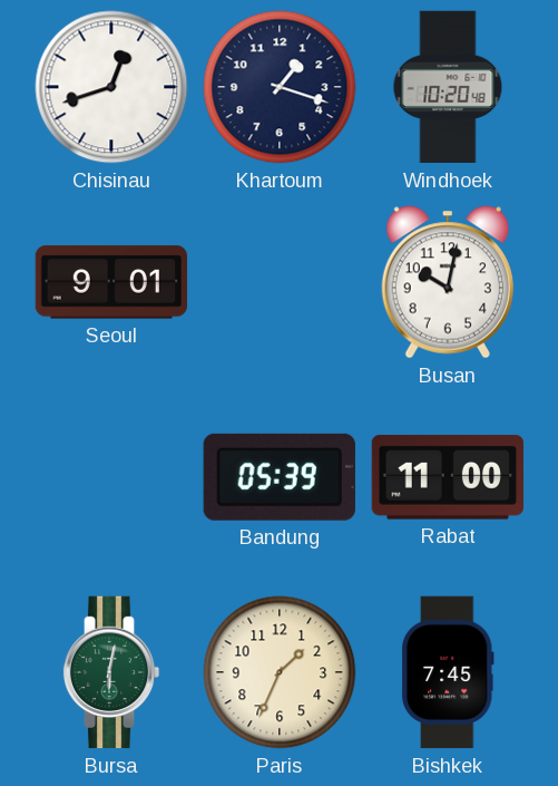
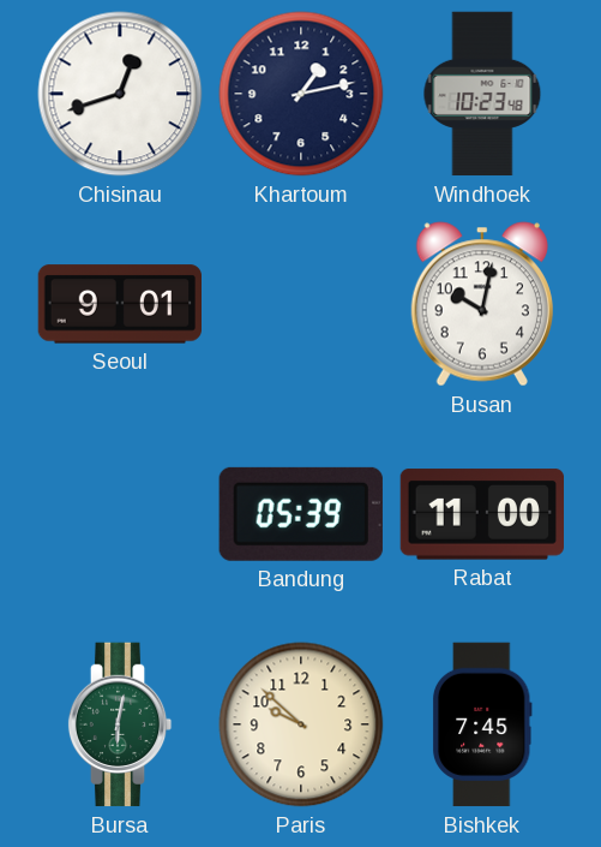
Khartoum: 1:18 -> 1:13 (301, 94)
Windhoek: 10:20 -> 10:23 (482, 94)
Paris: 1:34 -> 9:52 (301, 724)
